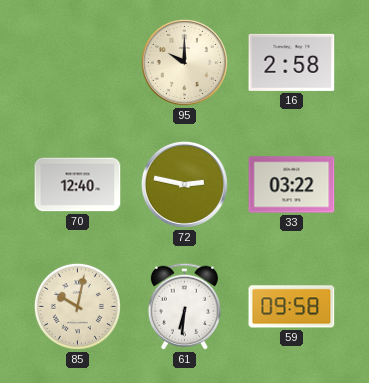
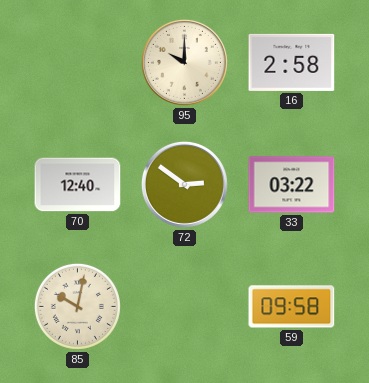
72: 2:47 -> 2:51 (184, 184)
61: 6:31 -> none (184, 306)
